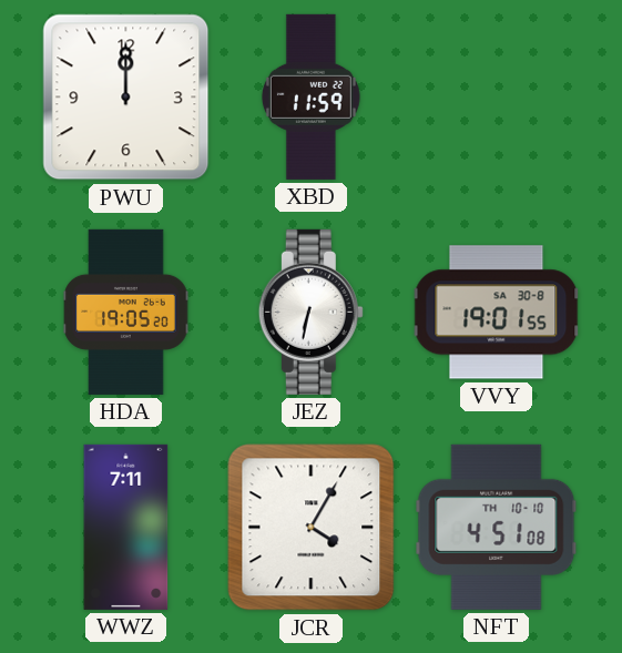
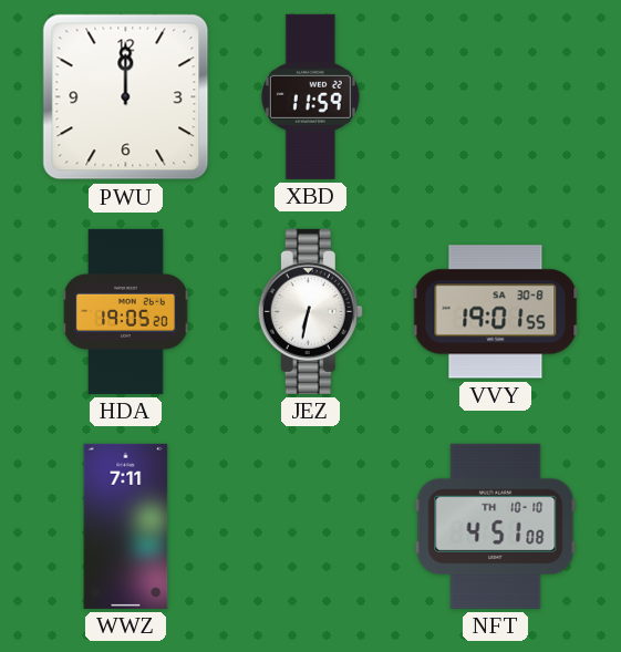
JCR: 4:05 -> none (312, 528)
